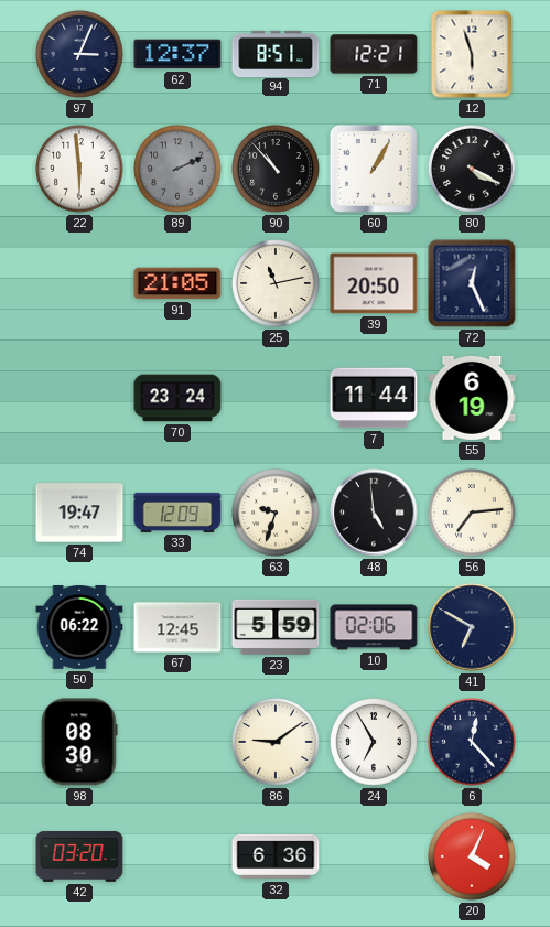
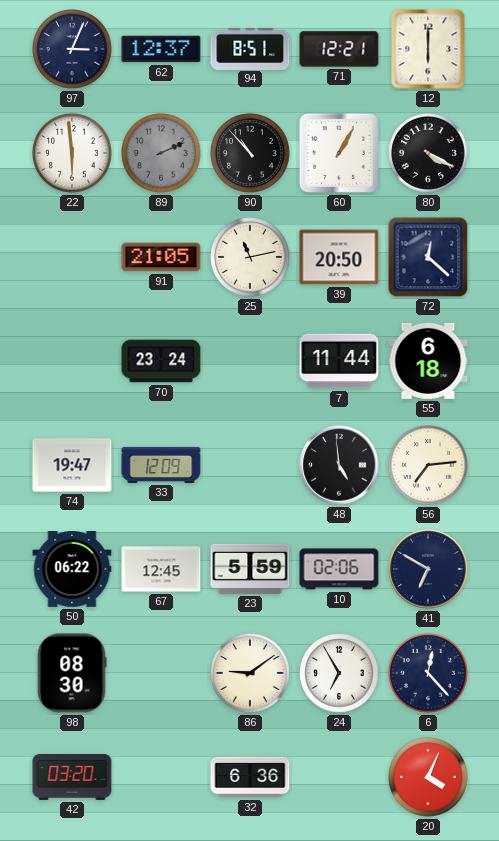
12: 5:57 -> 6:00 (428, 49)
72: 12:26 -> 12:22 (428, 257)
55: 6:19 -> 6:18 (428, 361)
63: 9:33 -> none (276, 513)
